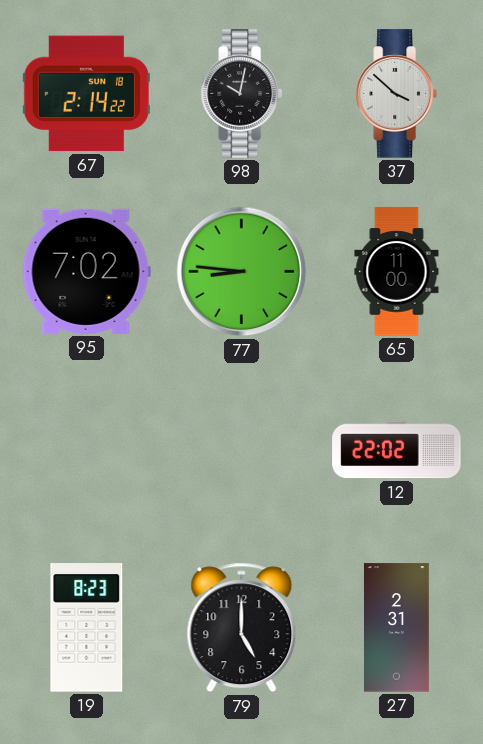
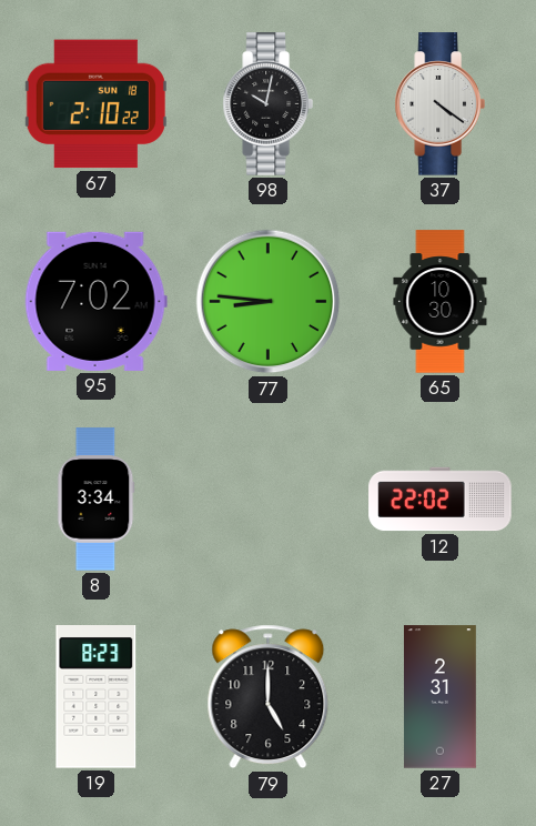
67: 2:14 -> 2:10 (95, 104)
37: 3:52 -> 4:21 (439, 104)
65: 11:00 -> 10:30 (441, 302)
8: none -> 3:34 (97, 500)
